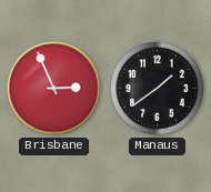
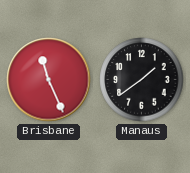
Brisbane: 2:56 -> 11:26 (49, 80)
